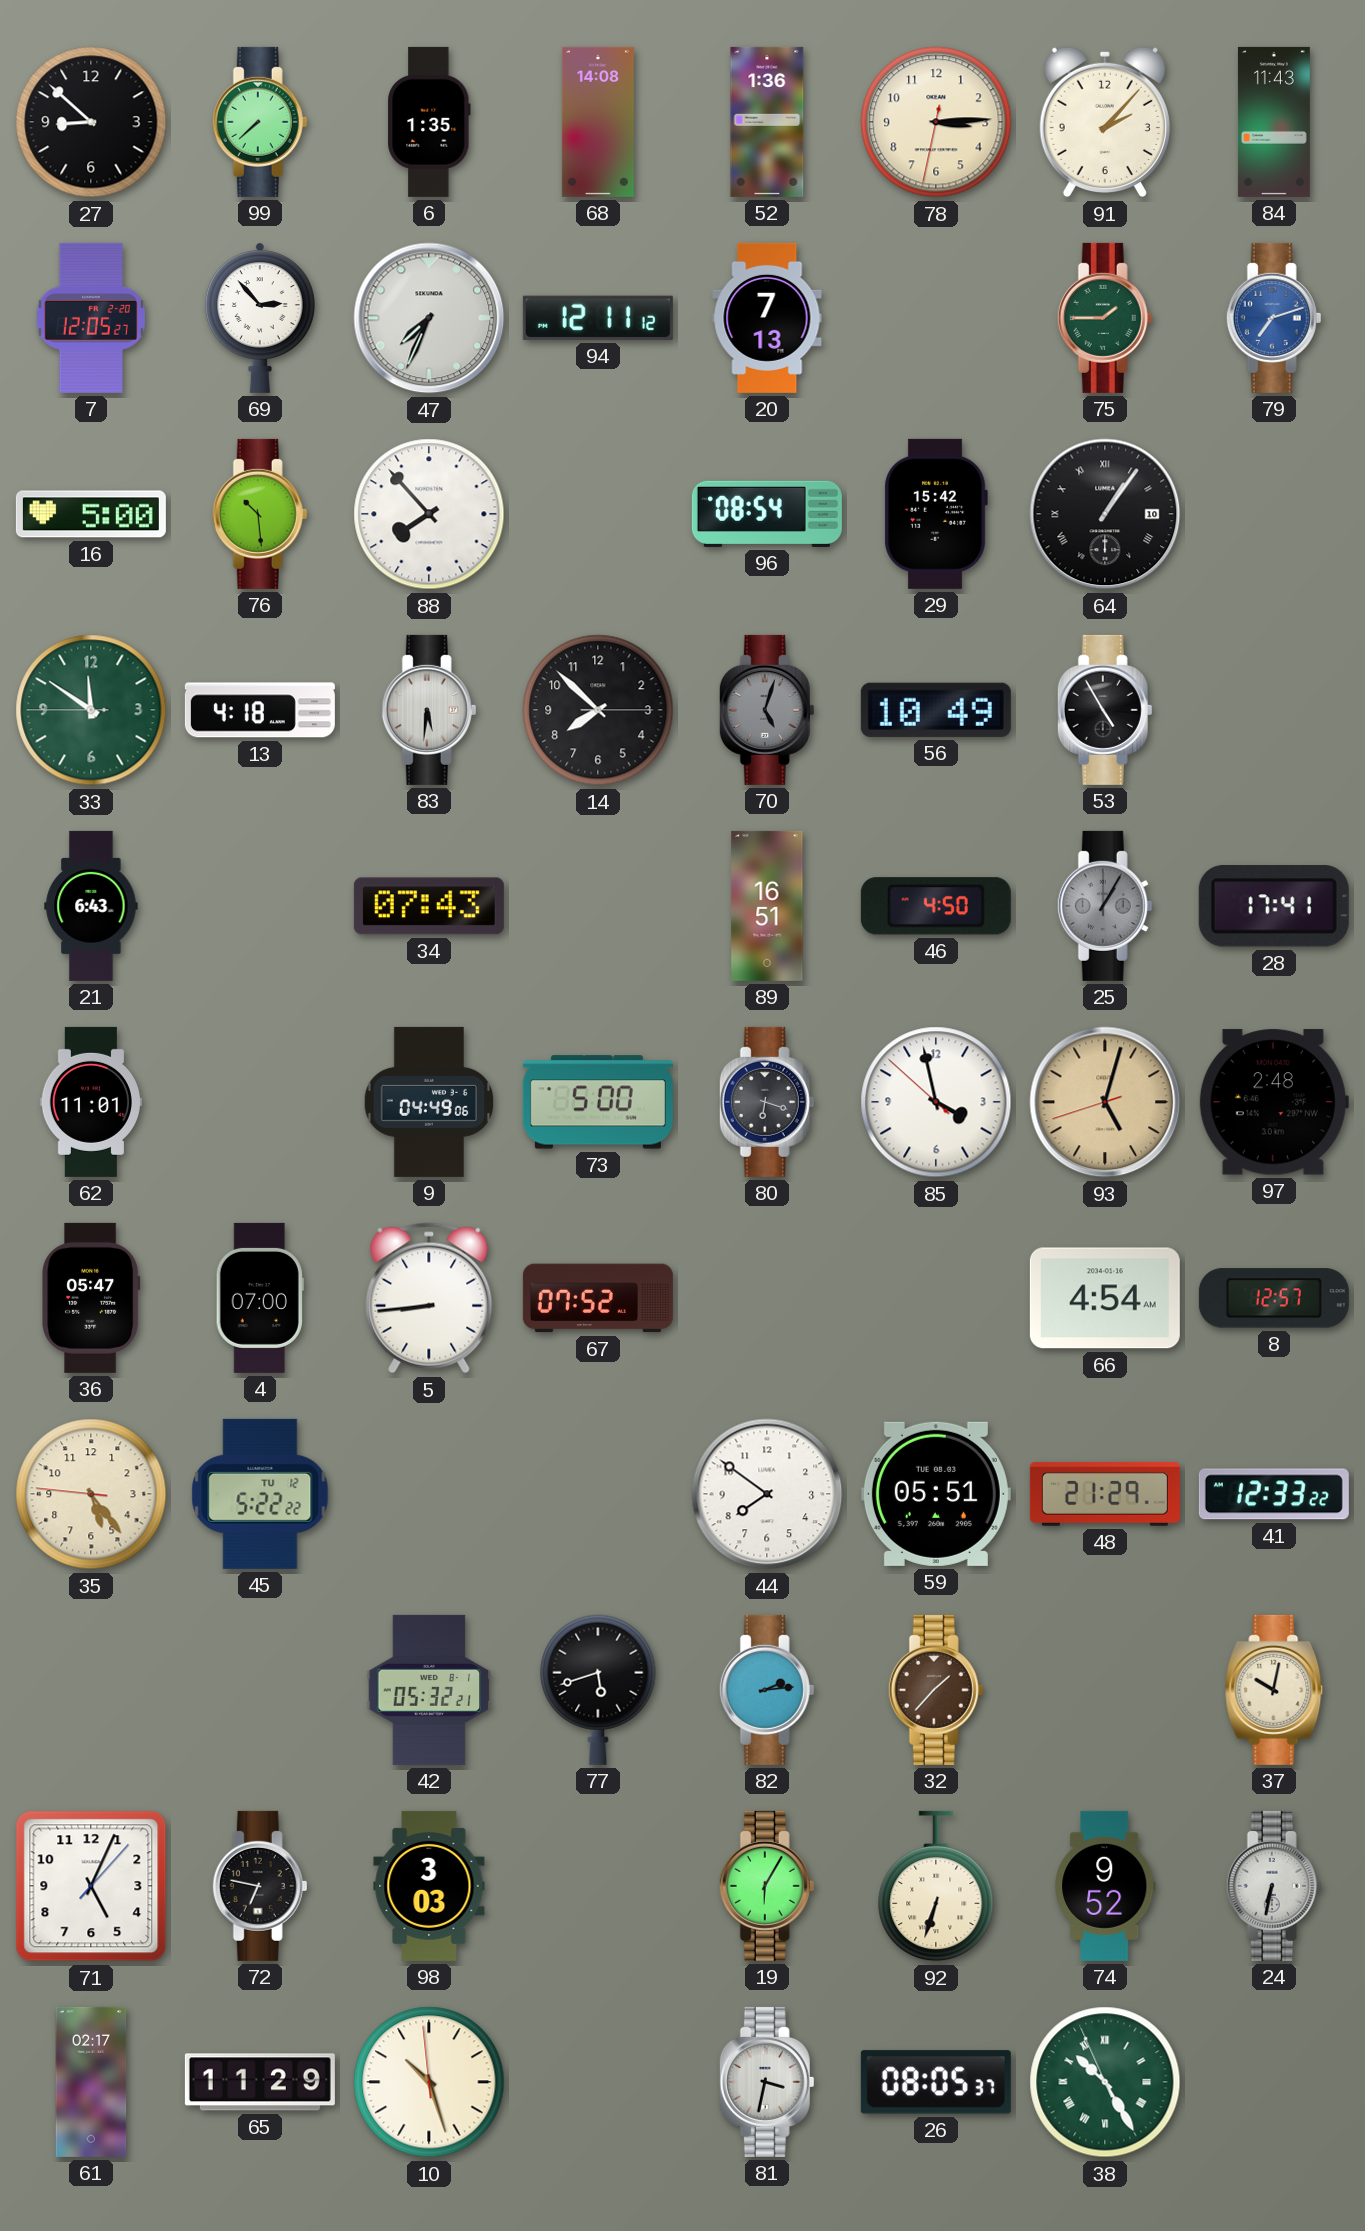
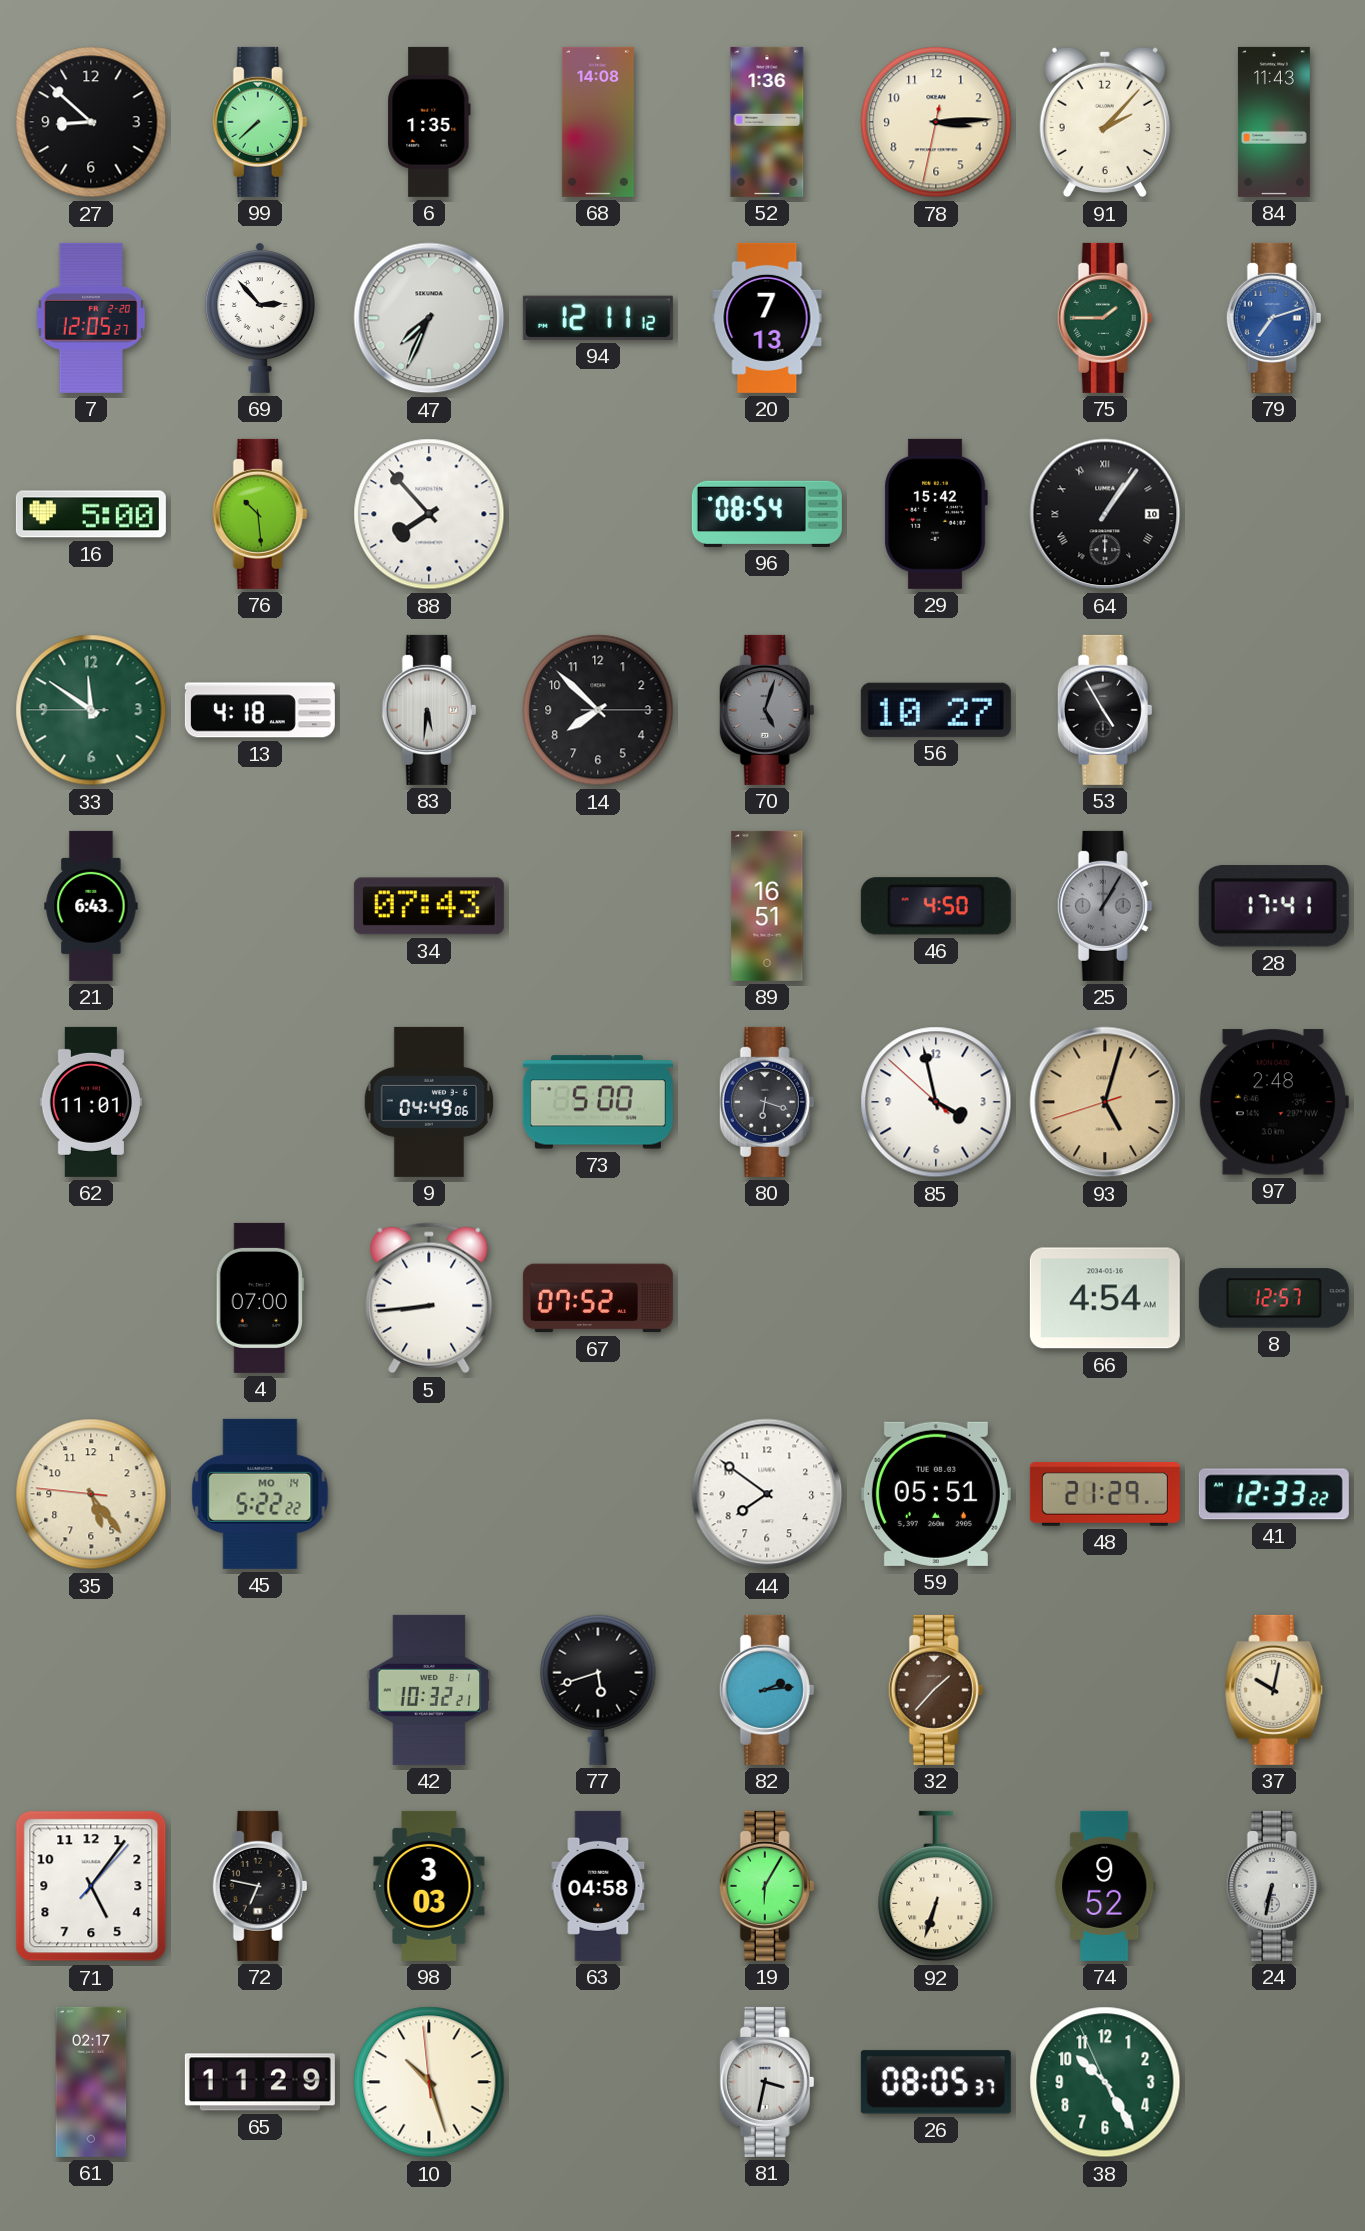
56: 10:49 -> 10:27 (936, 710)
36: 05:47 -> none (91, 1298)
45 date: TU 12 -> MO 14 (260, 1494)
42: 05:32 -> 10:32 (429, 1690)
71: 5:04 -> 5:06 (91, 1886)
63: none -> 04:58 (598, 1886)
38 numerals: Roman -> Arabic (1105, 2082)
